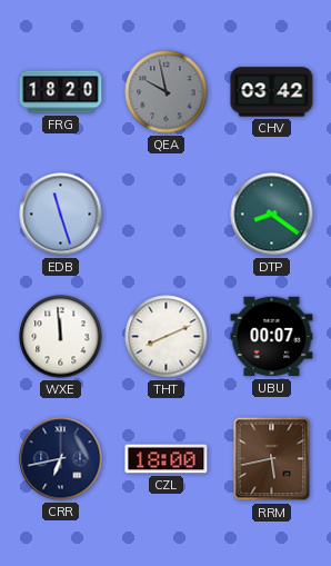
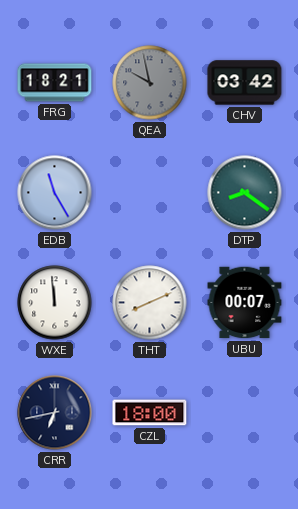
FRG: 18:20 -> 18:21 (55, 83)
EDB: 11:27 -> 11:25 (55, 193)
RRM: 5:43 -> none (272, 459)
